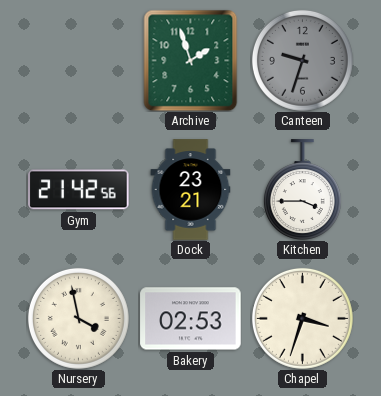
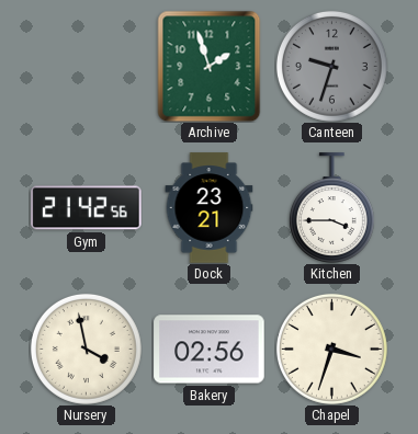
Bakery: 02:53 -> 02:56 (210, 350)
